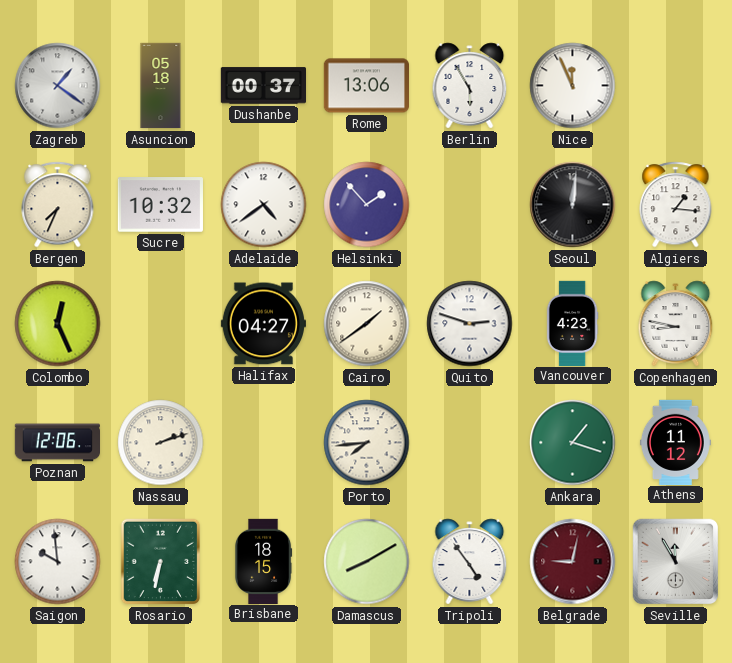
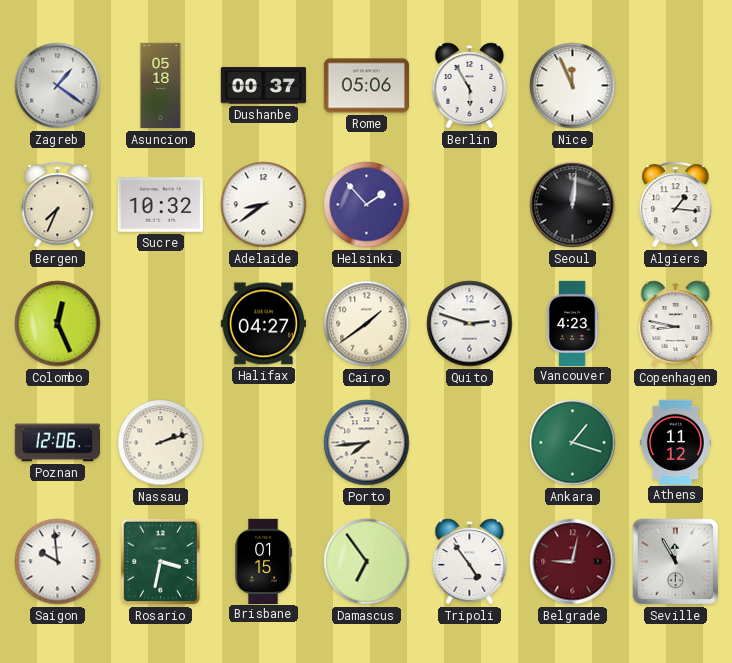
Rome: 13:06 -> 05:06 (366, 86)
Adelaide: 4:39 -> 8:39 (264, 205)
Rosario: 6:32 -> 3:32 (161, 562)
Brisbane: 18:15 -> 01:15 (263, 561)
Damascus: 8:10 -> 6:54 (367, 562)
